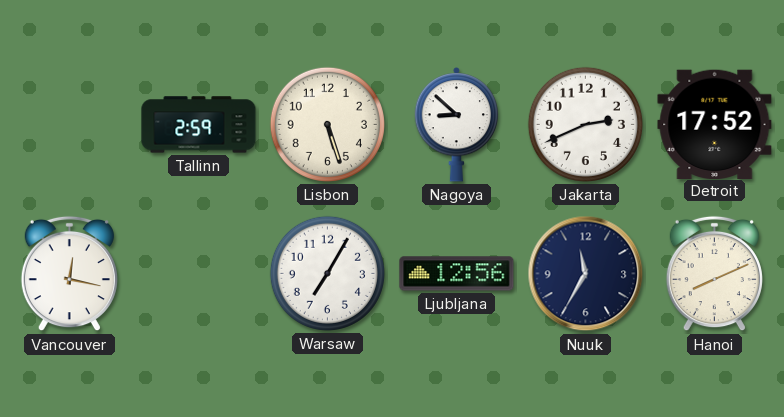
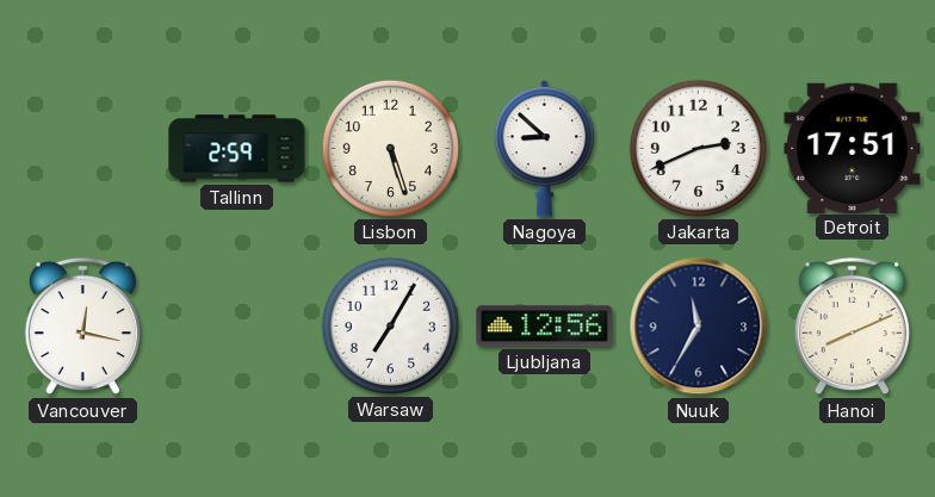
Detroit: 17:52 -> 17:51 (853, 148)
